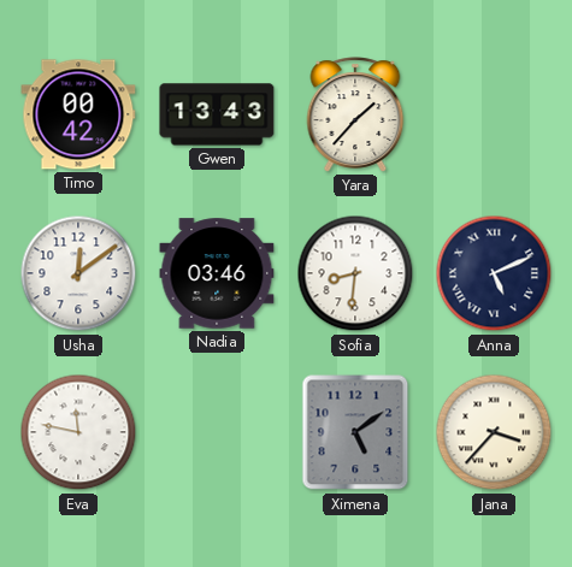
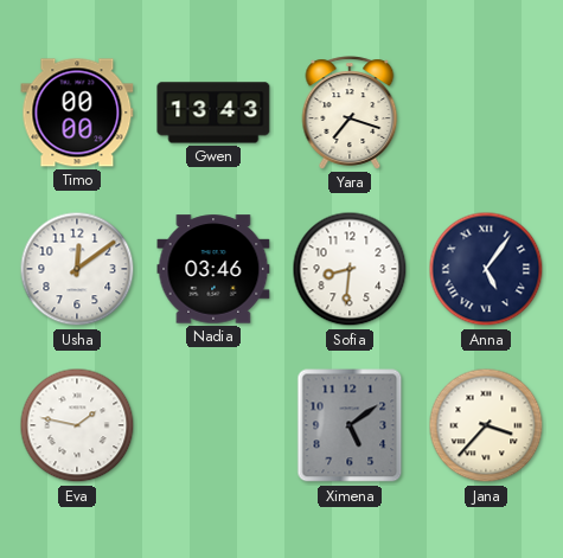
Timo: 00:42 -> 00:00 (77, 113)
Yara: 1:37 -> 7:18 (350, 113)
Anna: 5:11 -> 5:06 (486, 269)
Eva: 11:47 -> 1:47 (77, 425)
